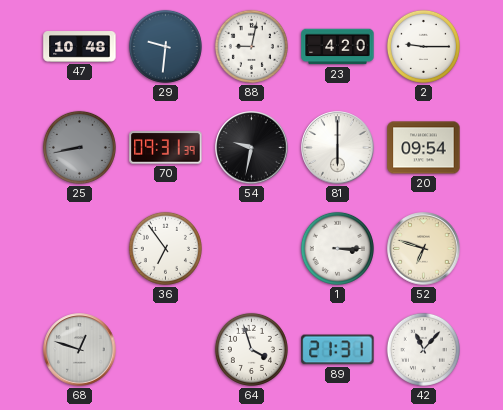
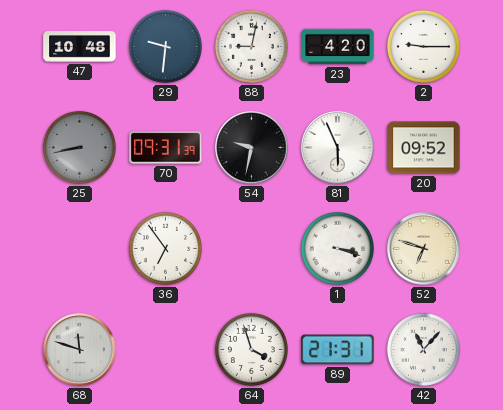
81: 6:00 -> 5:56 (338, 148)
20: 09:54 -> 09:52 (424, 148)
1: 3:15 -> 3:18 (337, 248)
68: 12:48 -> 11:48 (80, 350)
